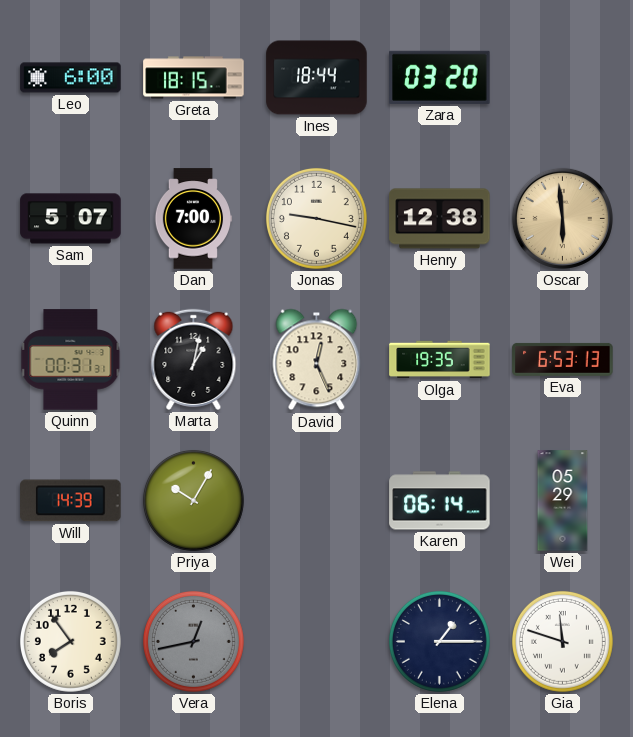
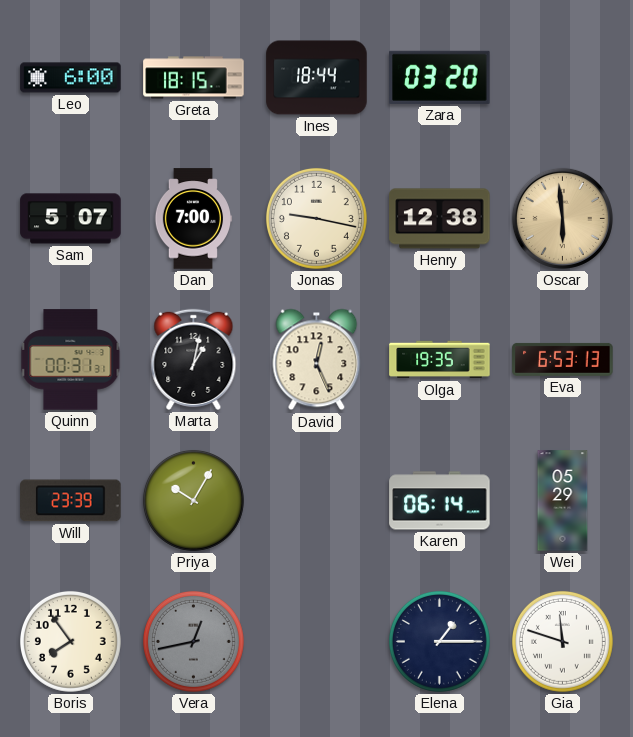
Will: 14:39 -> 23:39 (71, 501)
